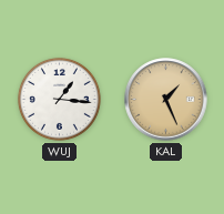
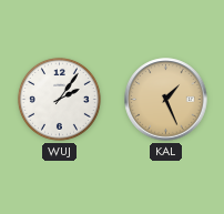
WUJ: 1:16 -> 2:06 (59, 99)
